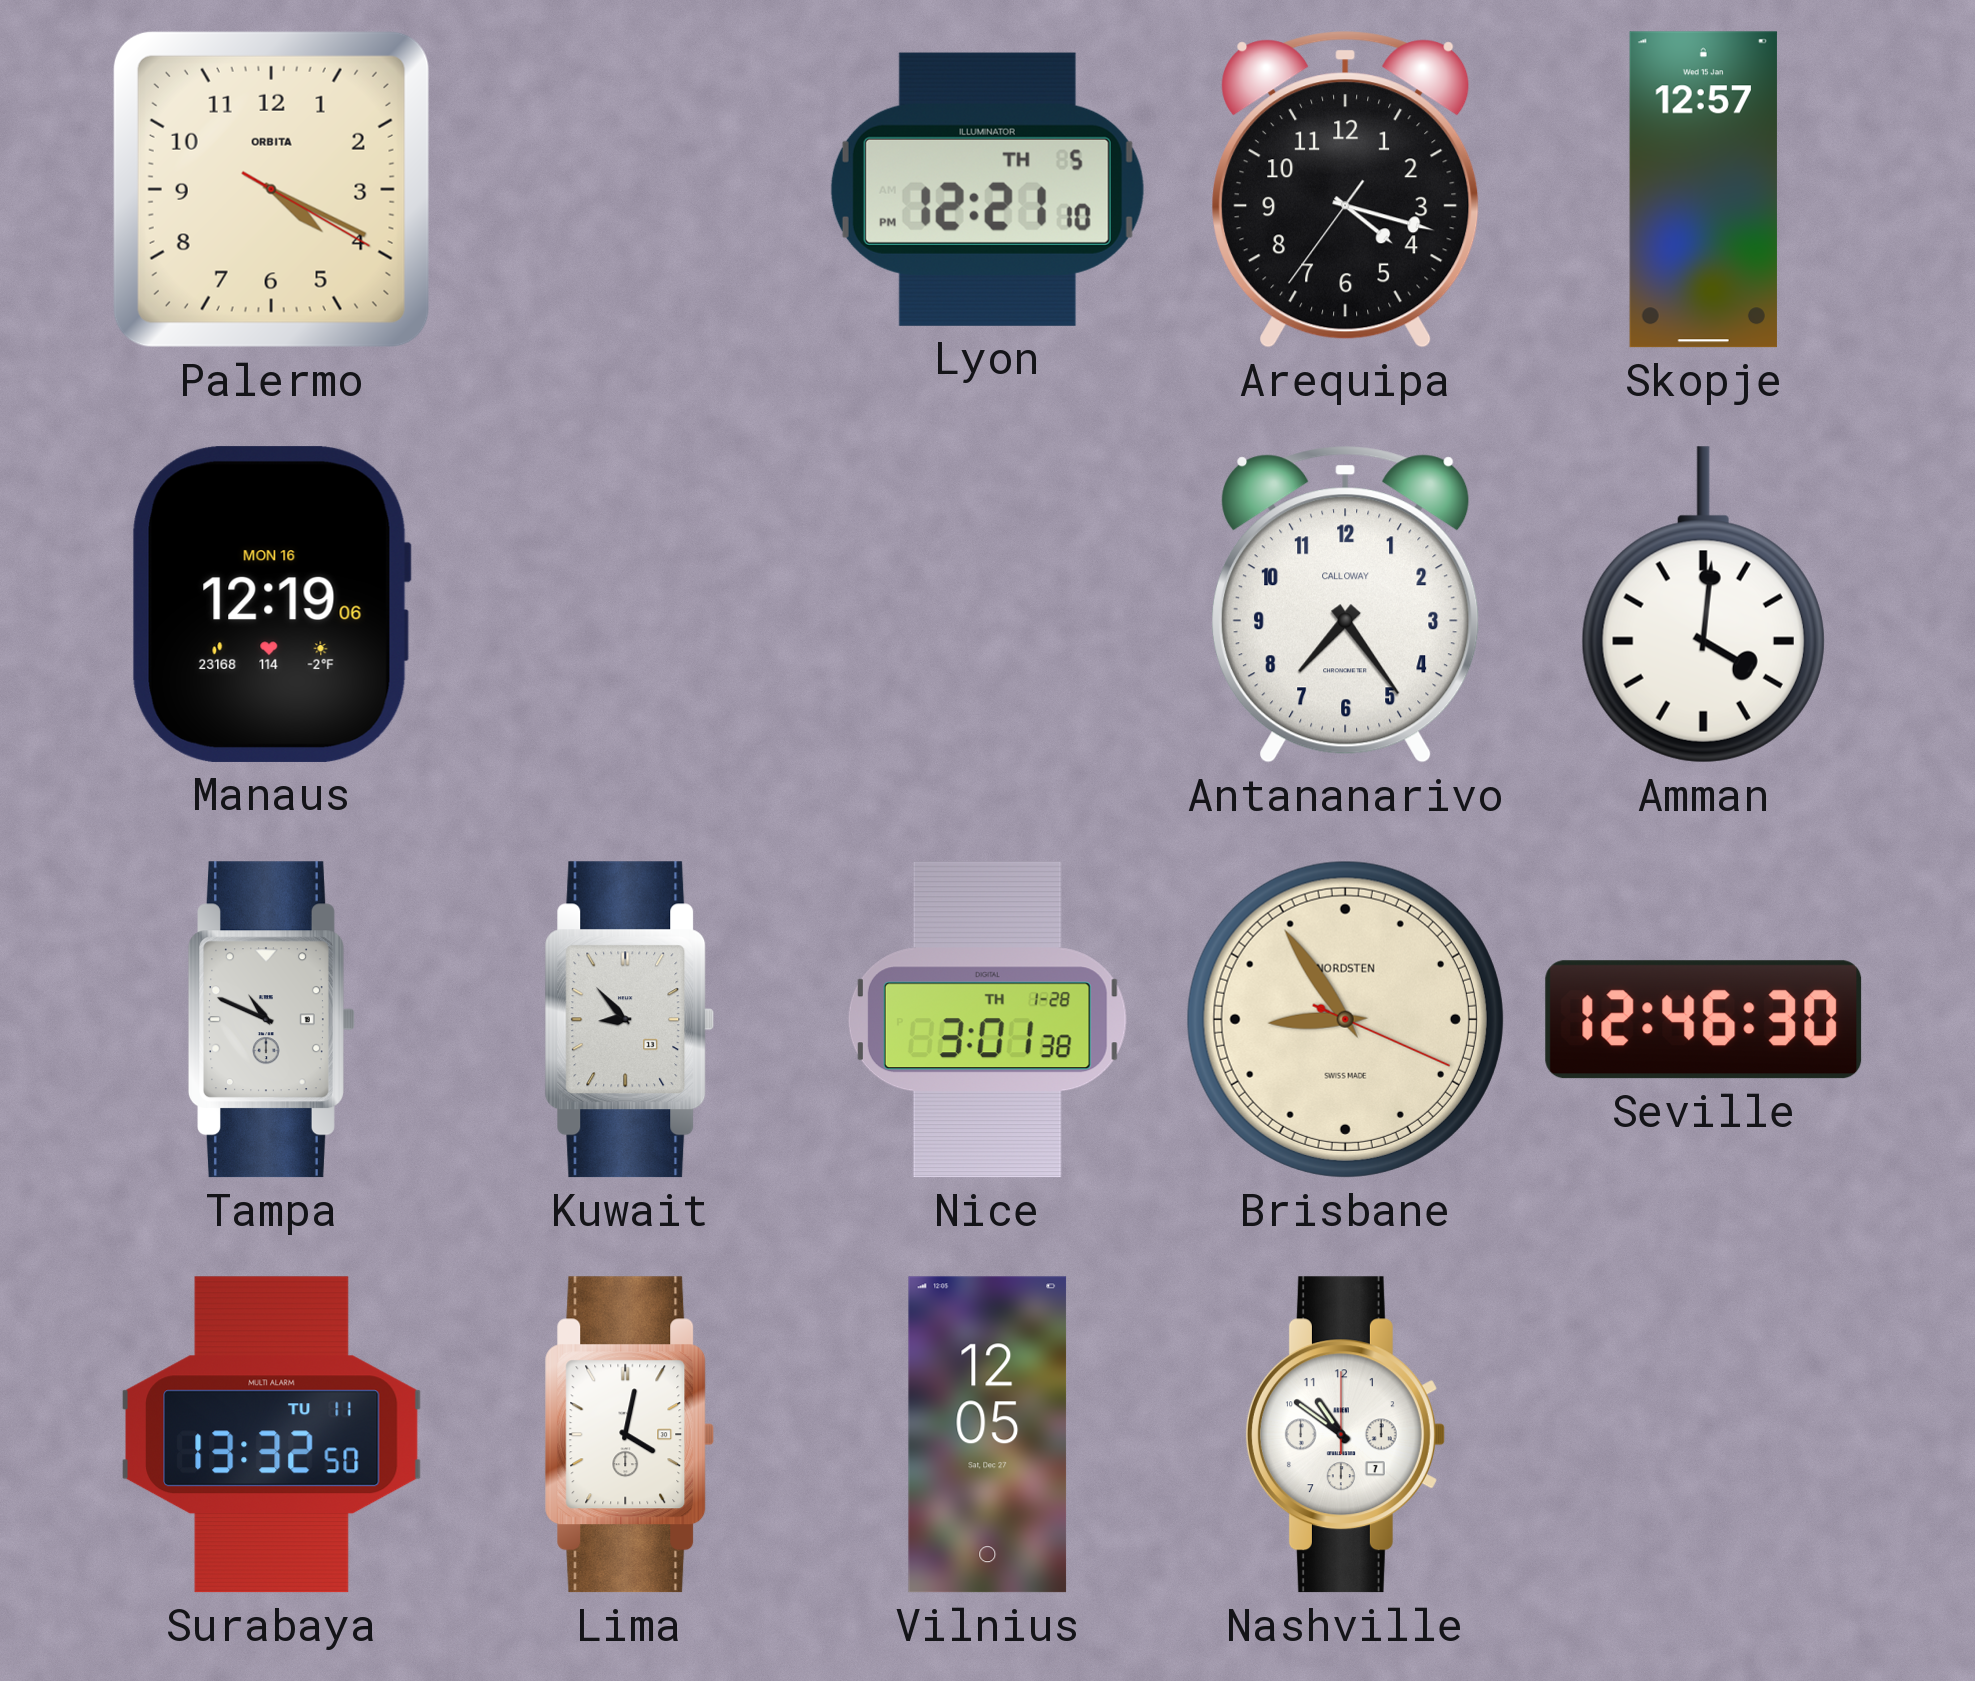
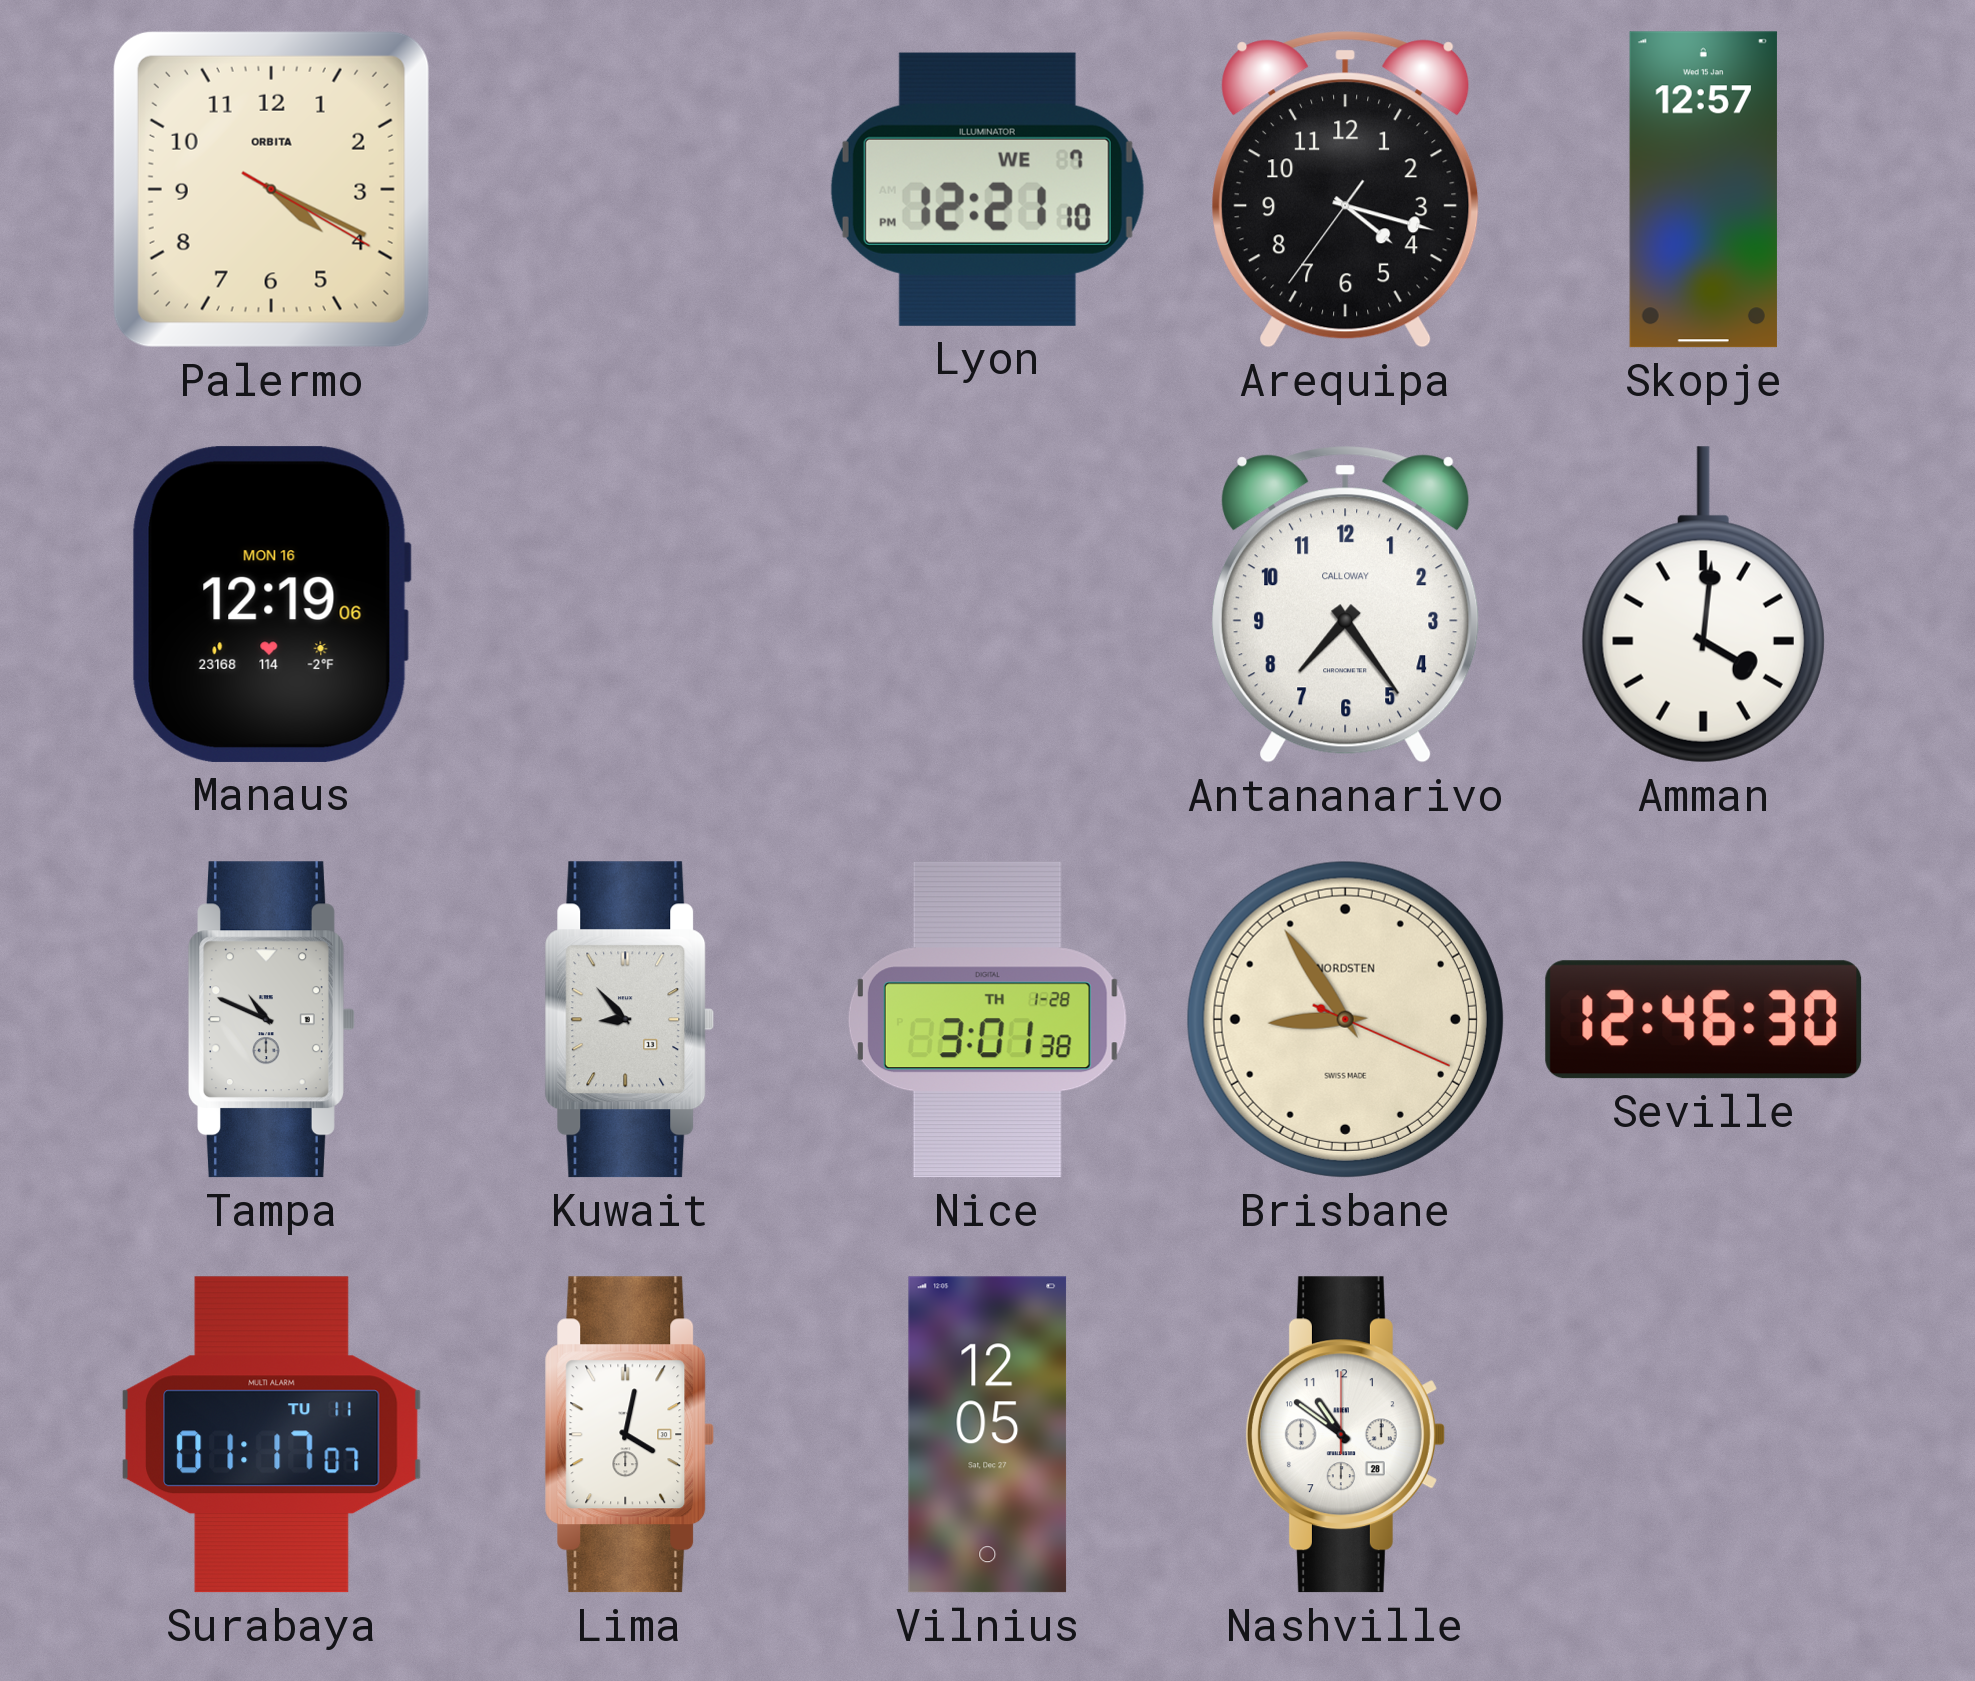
Lyon date: TH 5 -> WE 7 (987, 189)
Surabaya: 13:32 -> 01:17 (272, 1435)
Nashville date: 7 -> 28 (1345, 1435)
